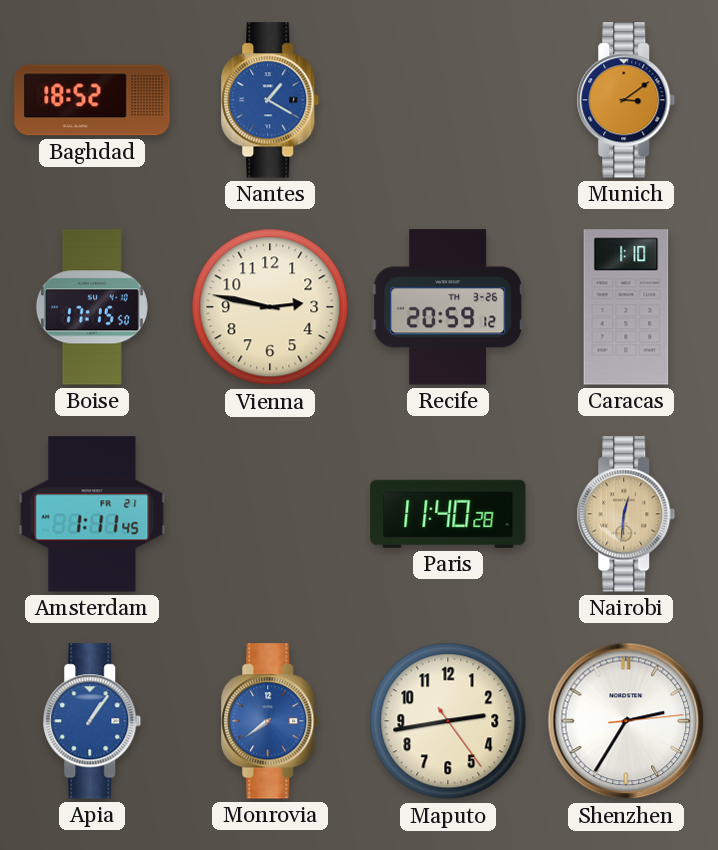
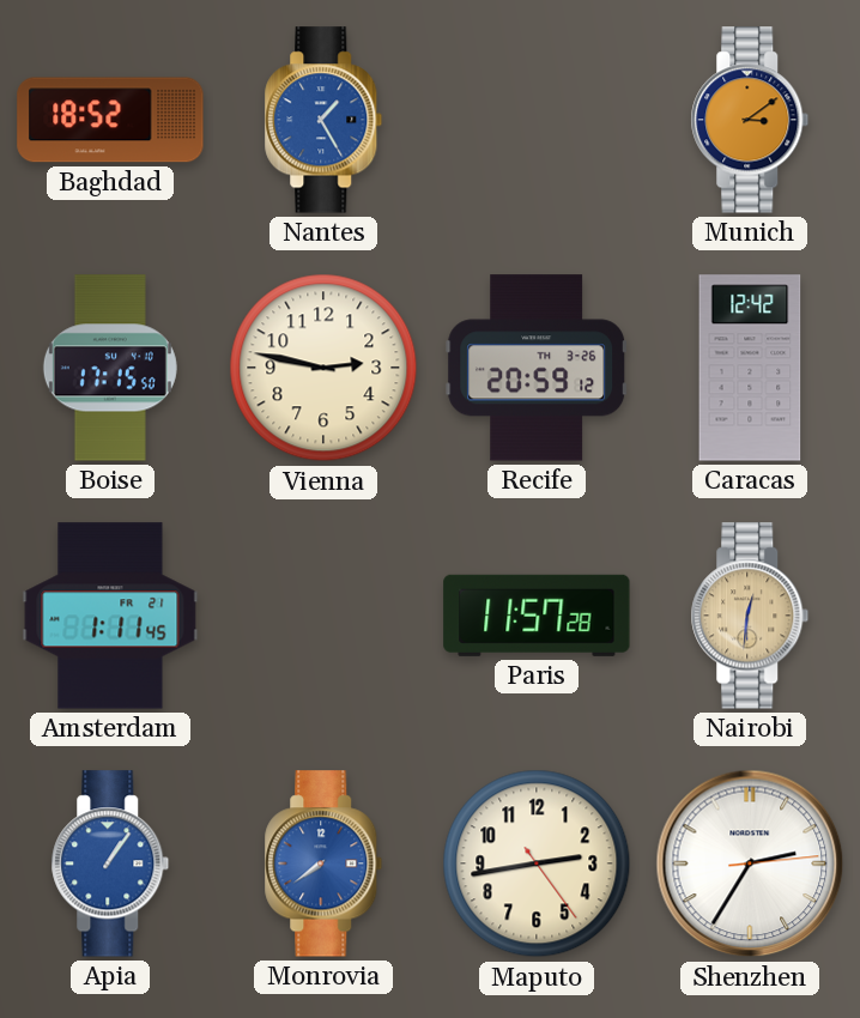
Nantes: 1:20 -> 1:25 (323, 120)
Caracas: 1:10 -> 12:42 (750, 368)
Paris: 11:40 -> 11:57 (537, 616)
